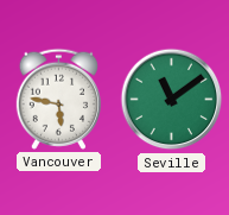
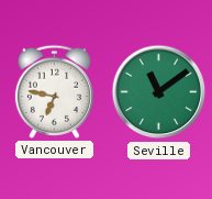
Vancouver: 5:47 -> 6:47 (54, 91)
